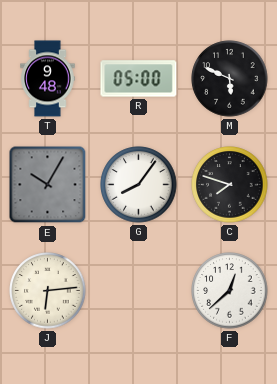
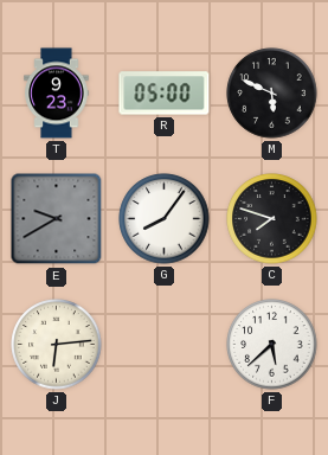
T: 9:48 -> 9:23 (57, 94)
E: 10:05 -> 9:40 (57, 219)
F: 12:38 -> 5:38 (272, 345)
